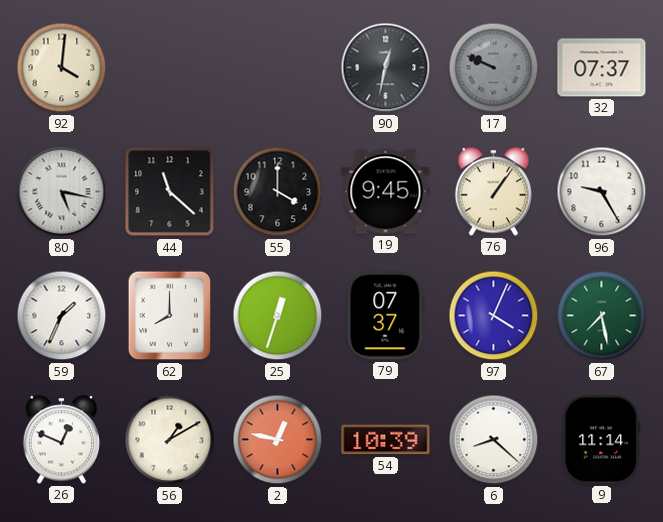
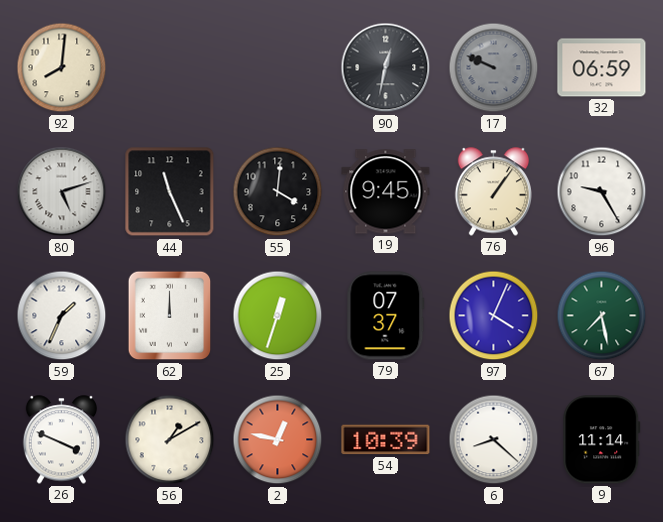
92: 4:01 -> 8:01 (62, 68)
32: 07:37 -> 06:59 (602, 68)
80: 5:17 -> 5:12 (62, 192)
44: 11:22 -> 11:26 (170, 192)
55: 4:00 -> 4:01 (278, 192)
62: 8:00 -> 12:00 (170, 316)
26: 12:49 -> 3:49 (62, 440)
